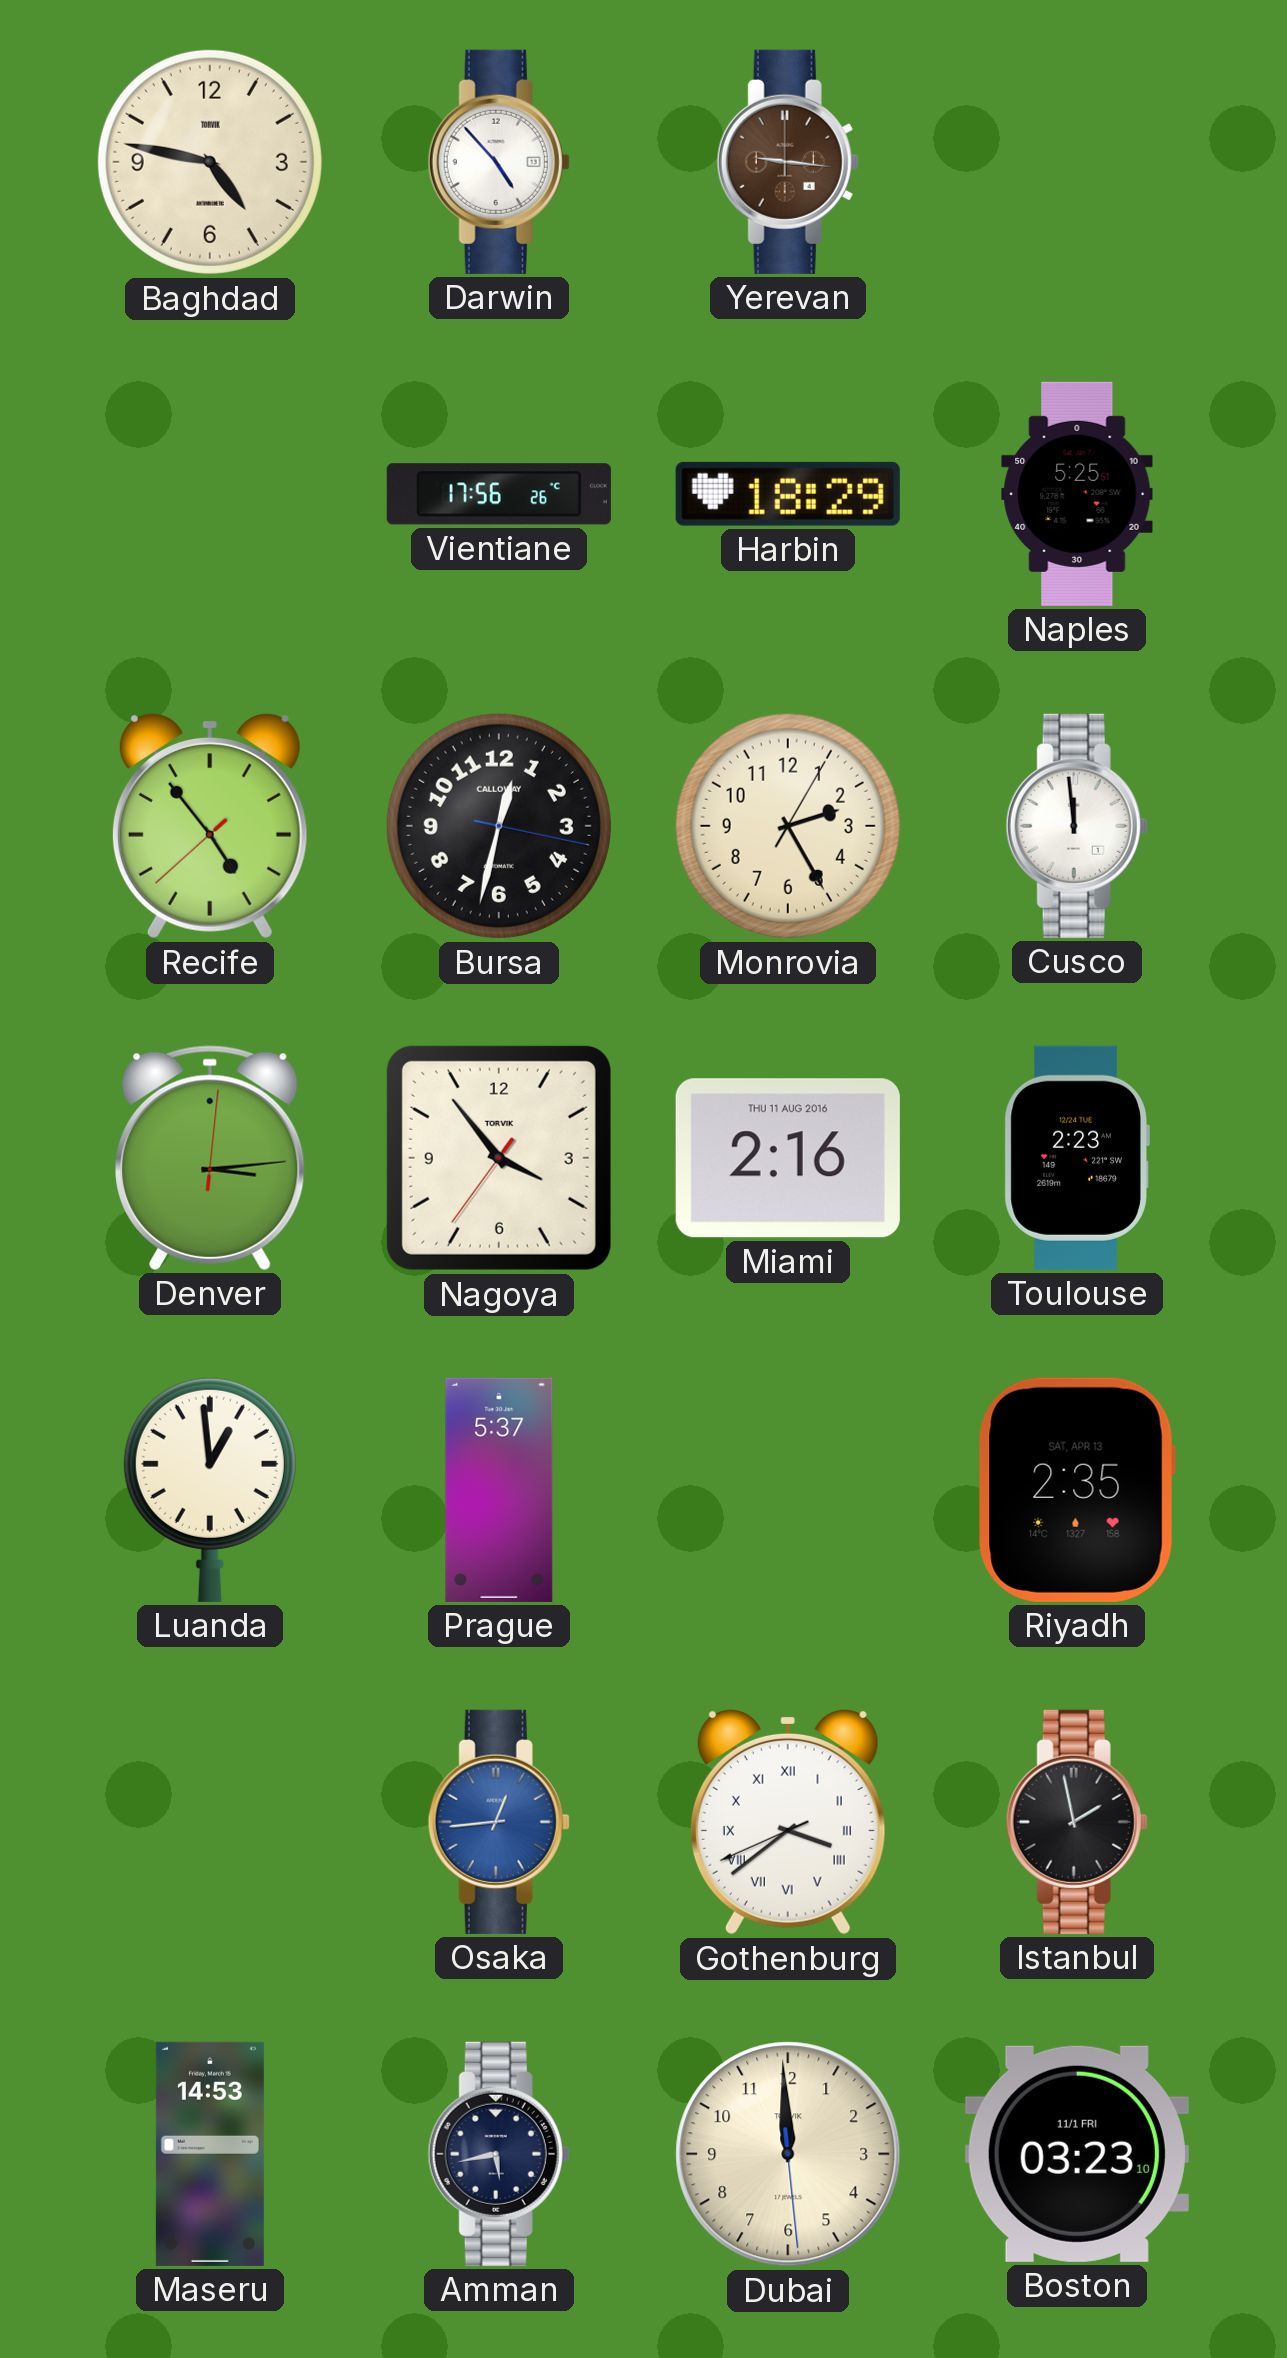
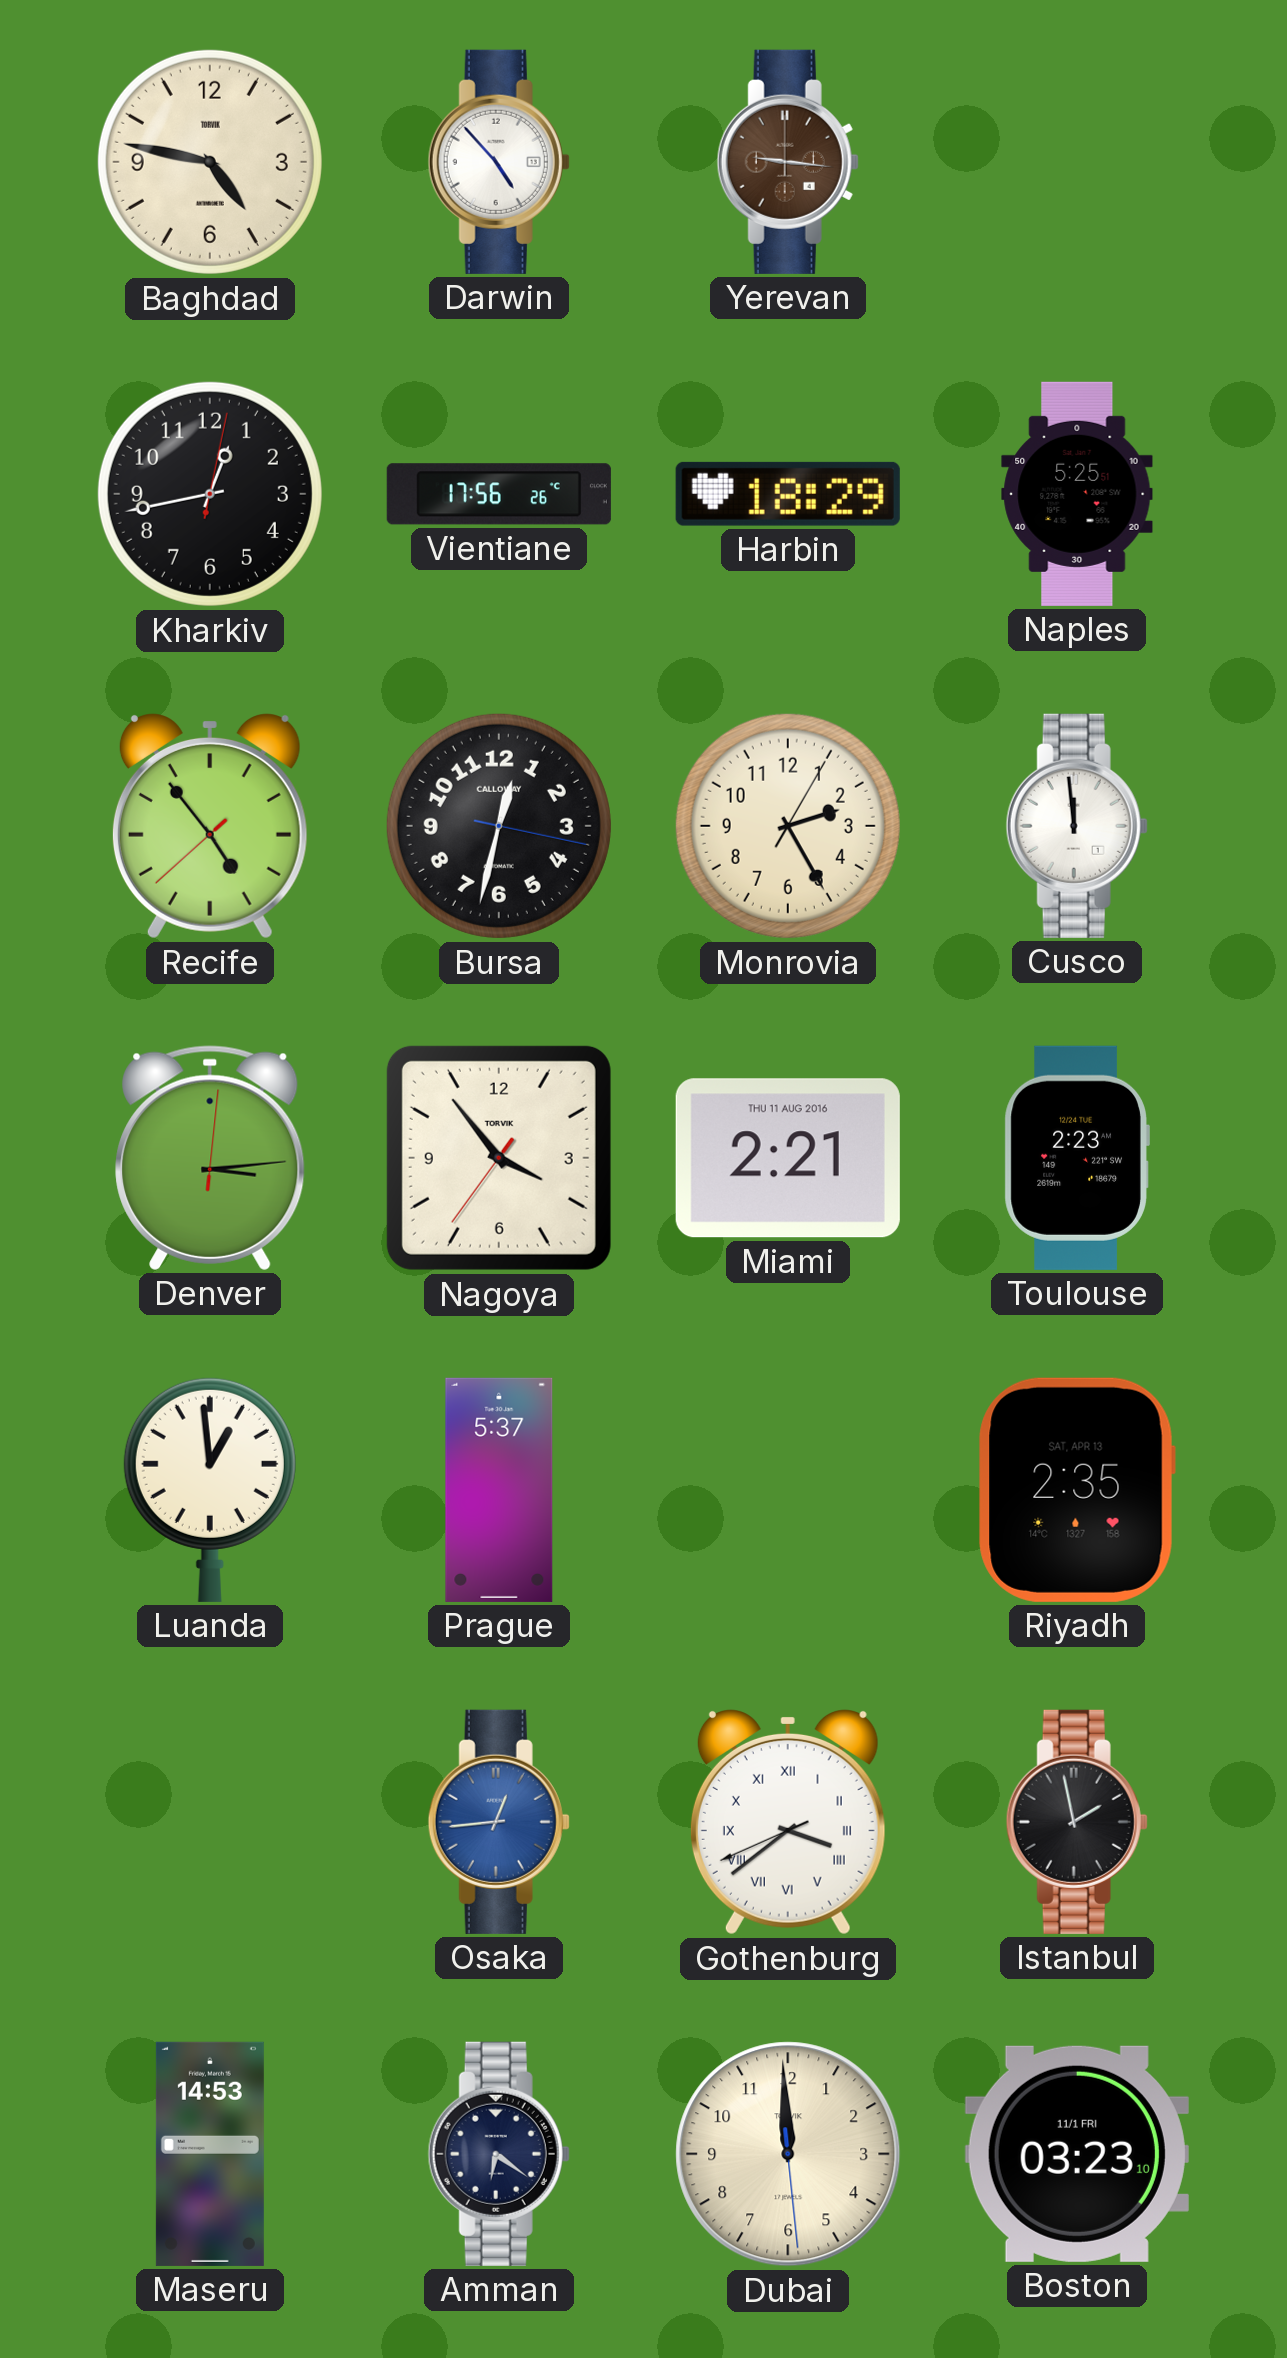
Kharkiv: none -> 12:43 (210, 494)
Miami: 2:16 -> 2:21 (788, 1158)
Amman: 5:43 -> 6:21 (499, 2154)
